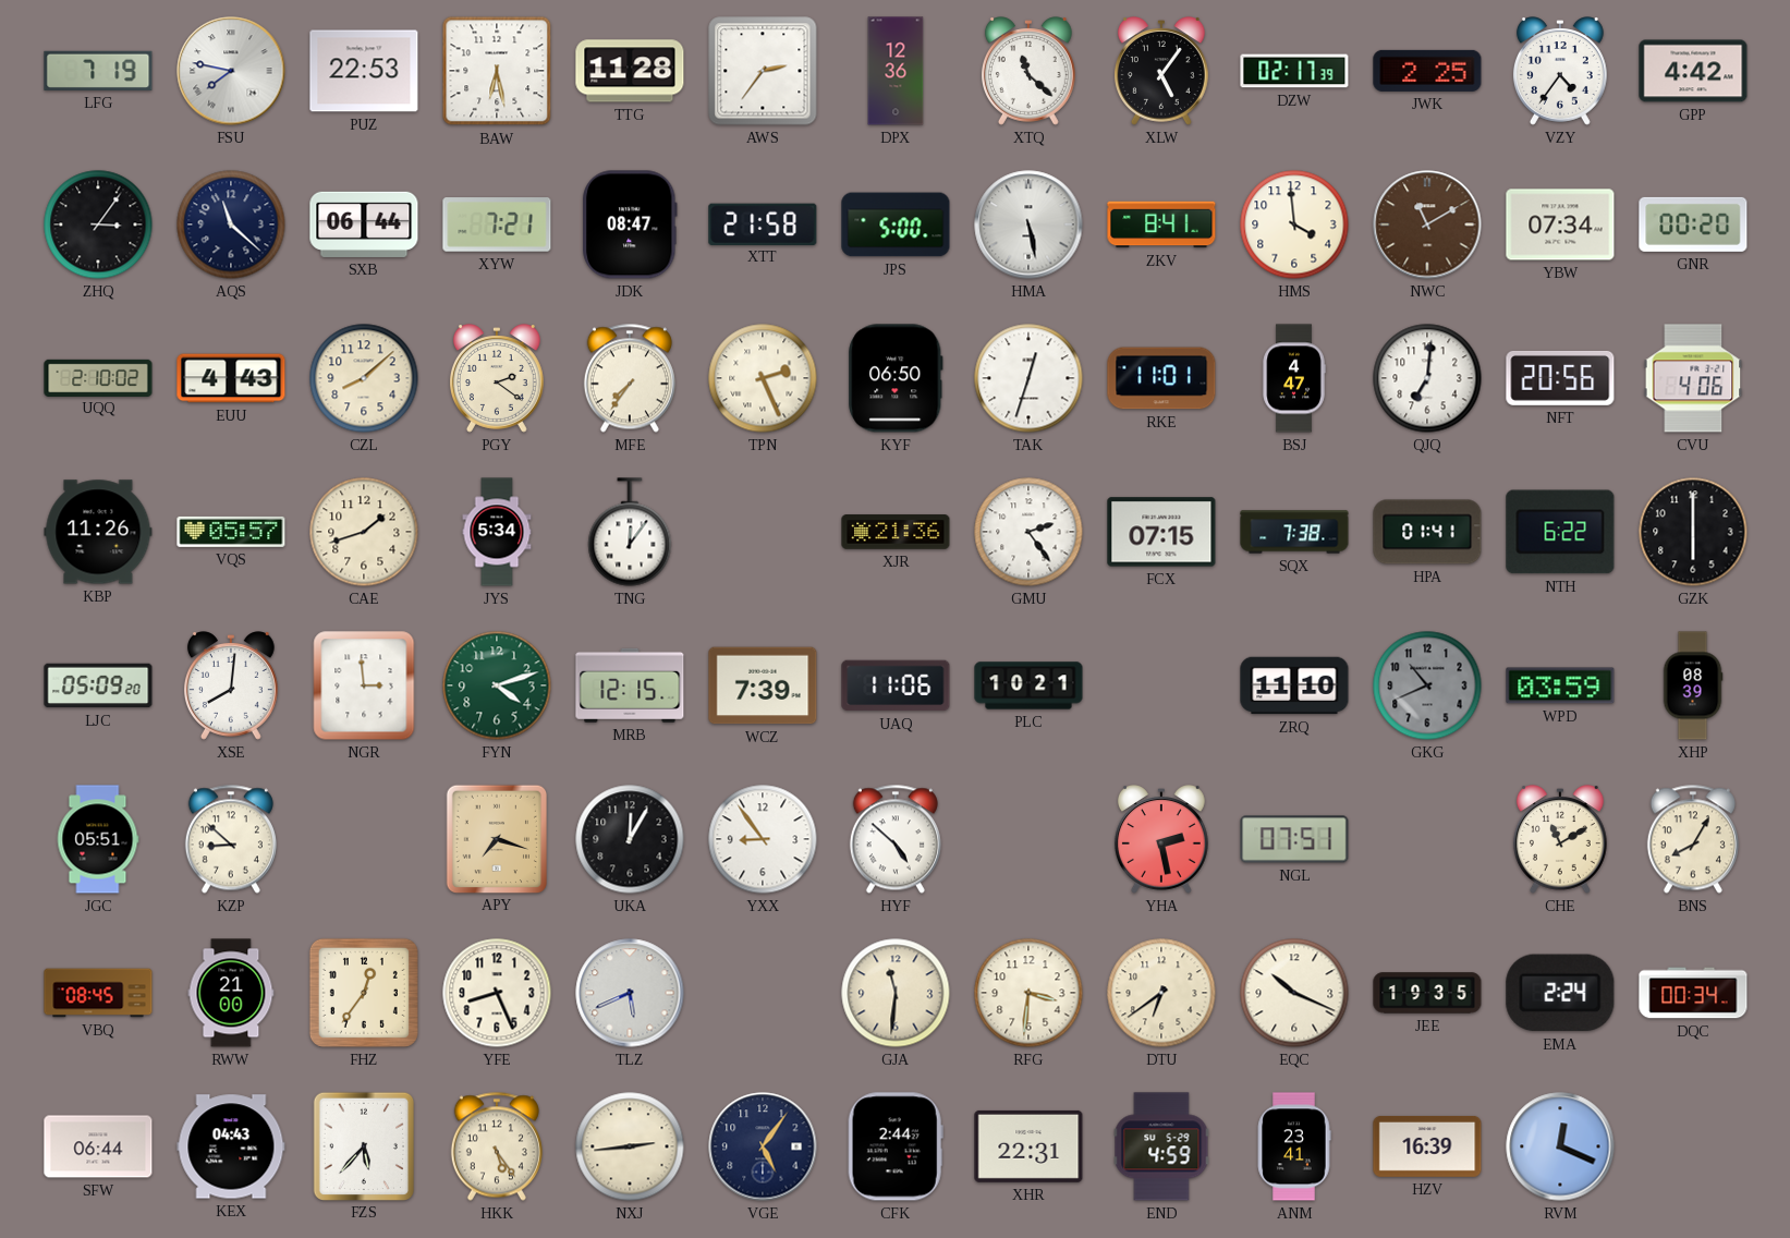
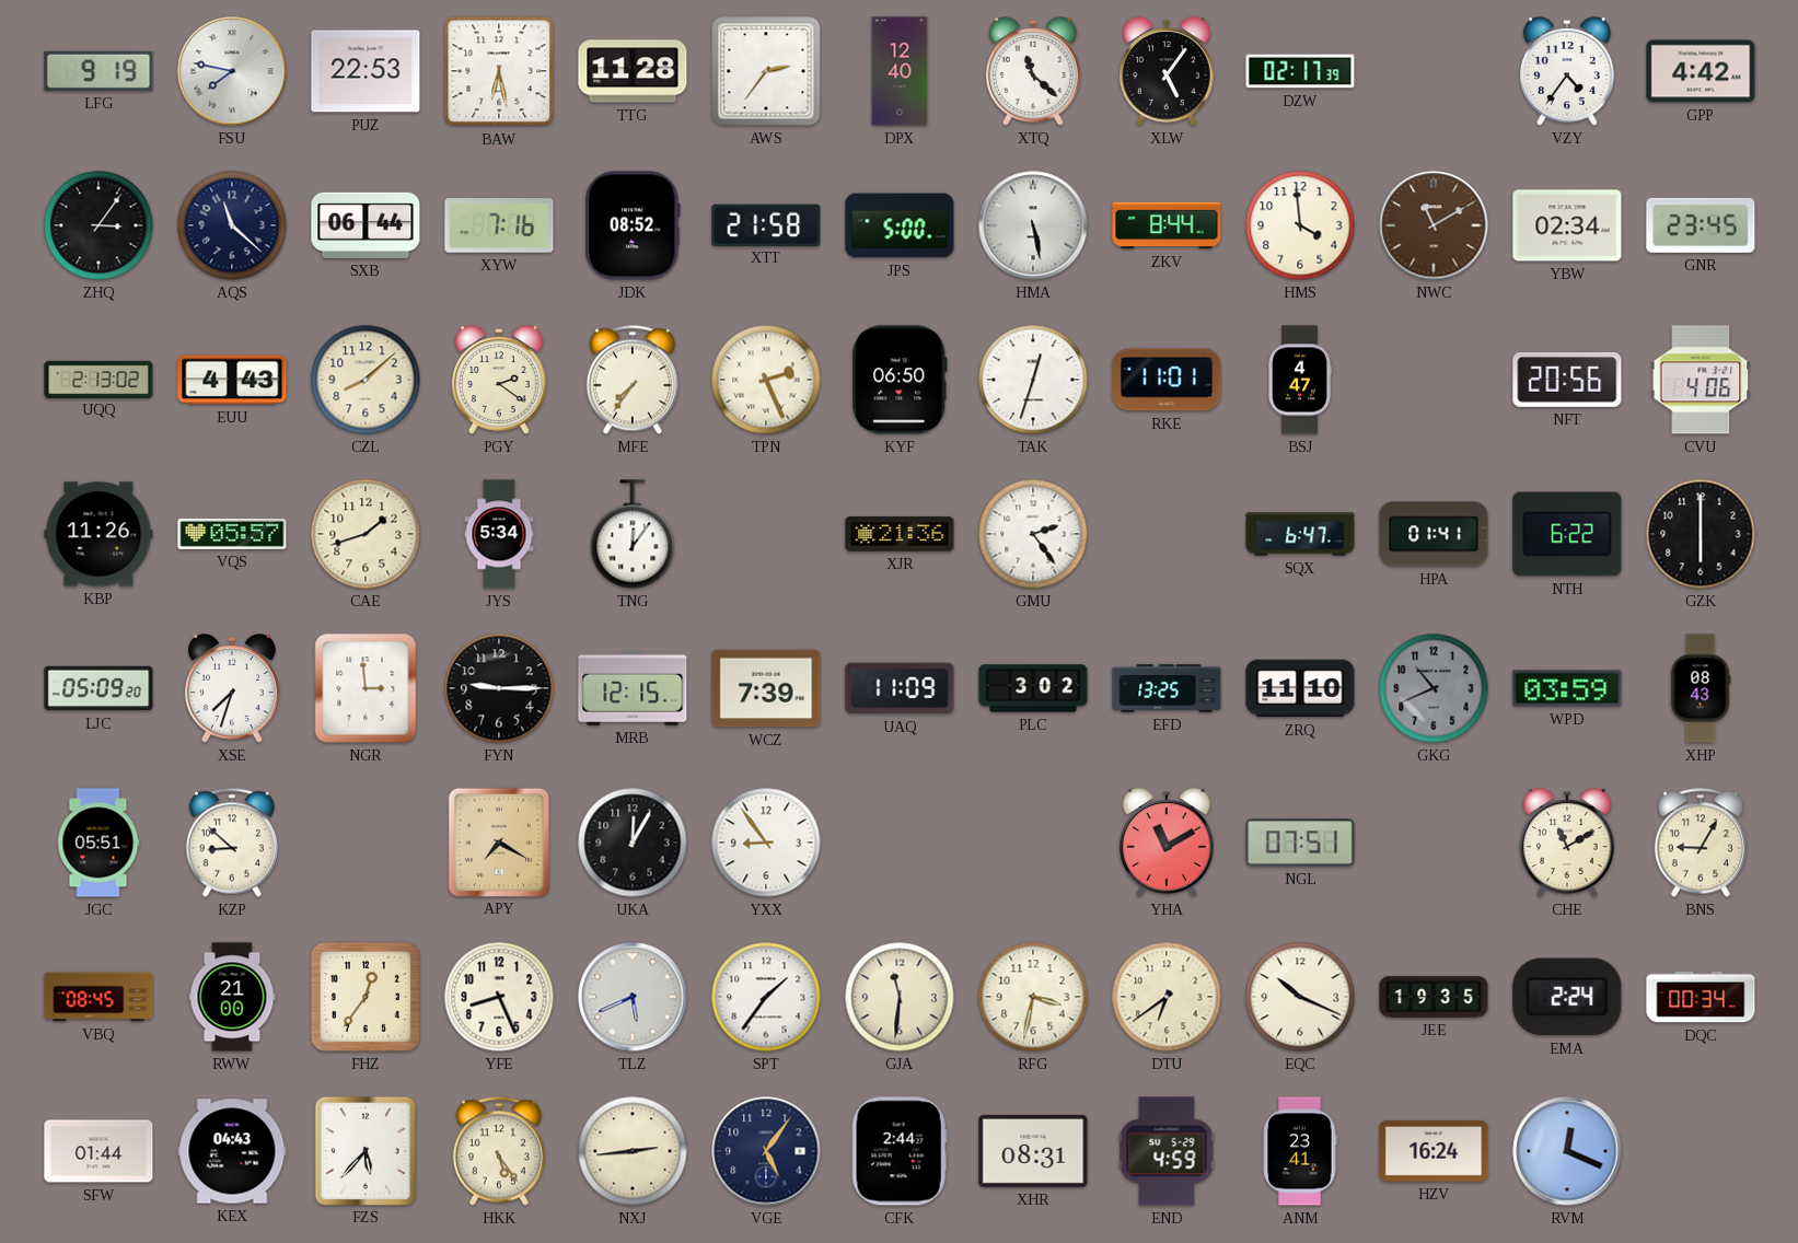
LFG: 7:19 -> 9:19 (98, 71)
DPX: 12:36 -> 12:40 (900, 71)
JWK: 2:25 -> none (1427, 71)
XYW: 7:21 -> 7:16 (499, 225)
JDK: 08:47 -> 08:52 (634, 225)
ZKV: 8:41 -> 8:44 (1167, 225)
YBW: 07:34 -> 02:34 (1567, 225)
GNR: 00:20 -> 23:45 (1701, 225)
UQQ: 2:10 -> 2:13 (98, 379)
QJQ: 7:01 -> none (1427, 378)
FCX: 07:15 -> none (1161, 532)
SQX: 7:38 -> 6:47 (1300, 534)
XSE: 8:01 -> 7:33 (232, 688)
FYN: 4:12 -> 9:15 (499, 688)
FYN dial: green -> black (499, 688)
UAQ: 11:06 -> 11:09 (900, 688)
PLC: 10:21 -> 3:02 (1033, 688)
EFD: none -> 13:25 (1167, 689)
XHP: 08:39 -> 08:43 (1701, 688)
APY: 7:18 -> 7:20 (498, 841)
HYF: 4:52 -> none (896, 839)
YHA: 2:28 -> 11:10 (1167, 843)
BNS: 8:05 -> 9:05 (1701, 843)
SPT: none -> 1:36 (766, 997)
RFG: 3:31 -> 3:32 (1033, 997)
SFW: 06:44 -> 01:44 (98, 1151)
XHR: 22:31 -> 08:31 (1033, 1151)
HZV: 16:39 -> 16:24 (1434, 1151)
